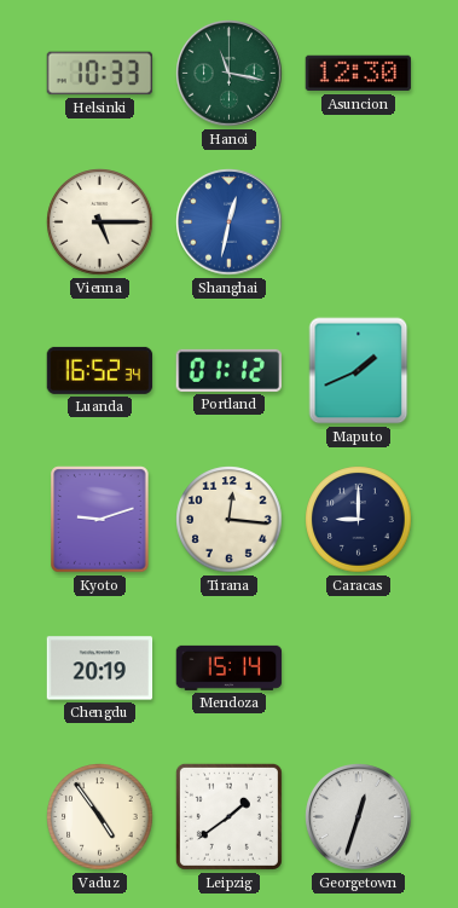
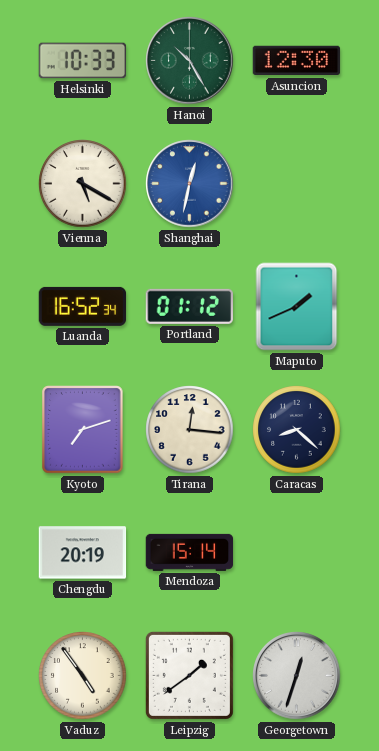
Hanoi: 11:17 -> 10:25 (190, 61)
Vienna: 5:15 -> 5:20 (83, 184)
Kyoto: 9:12 -> 7:12 (83, 430)
Caracas: 9:00 -> 8:22 (297, 430)
